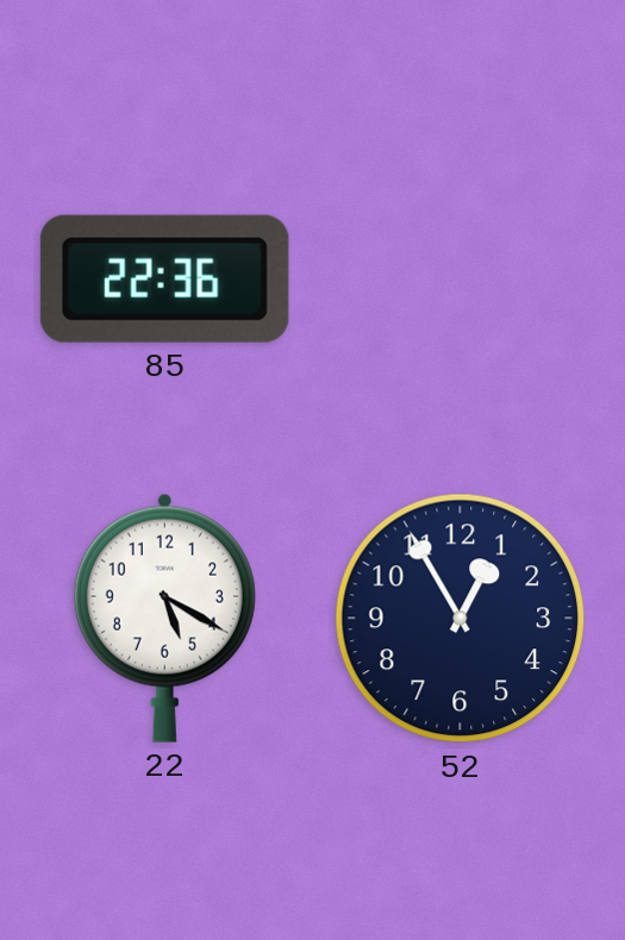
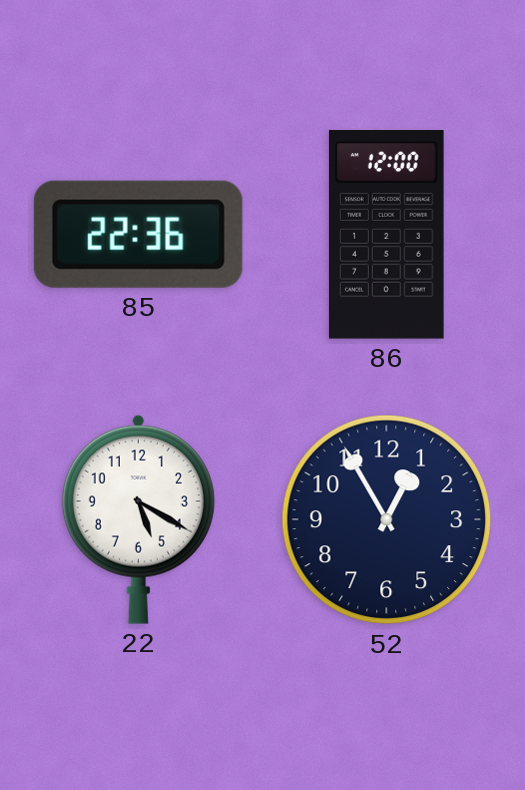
86: none -> 12:00 (386, 235)
